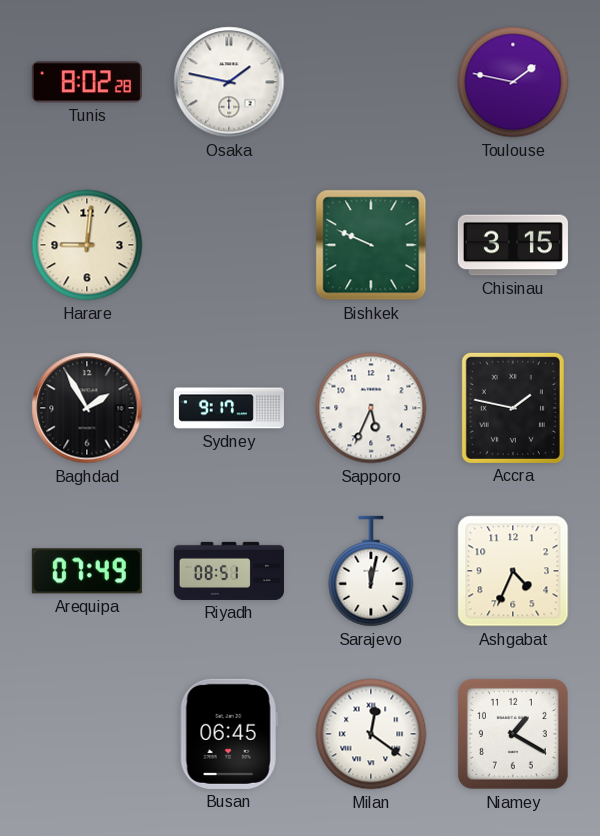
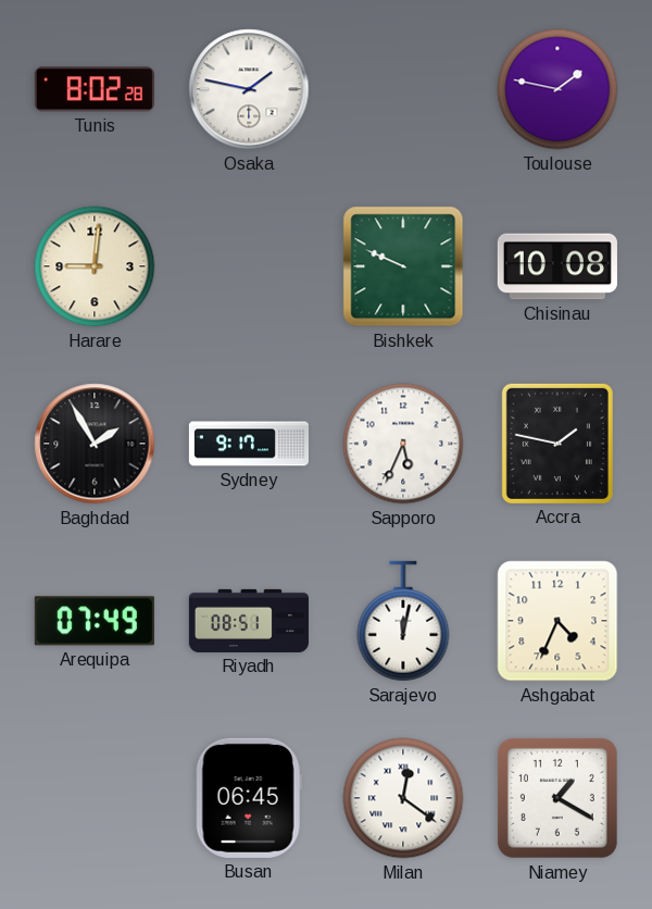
Chisinau: 3:15 -> 10:08 (557, 266)
